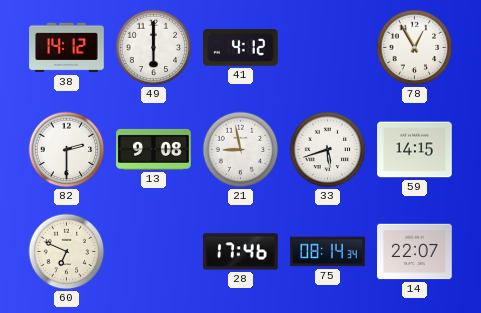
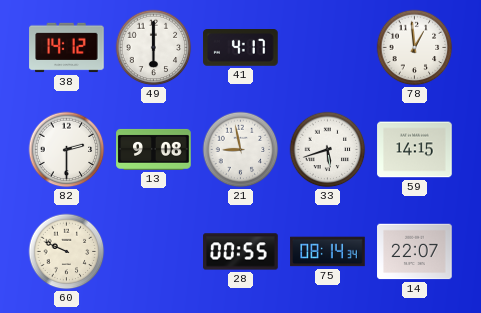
41: 4:12 -> 4:17 (241, 48)
78: 12:55 -> 12:59 (415, 48)
60: 6:49 -> 9:49 (67, 252)
28: 17:46 -> 00:55 (241, 252)
